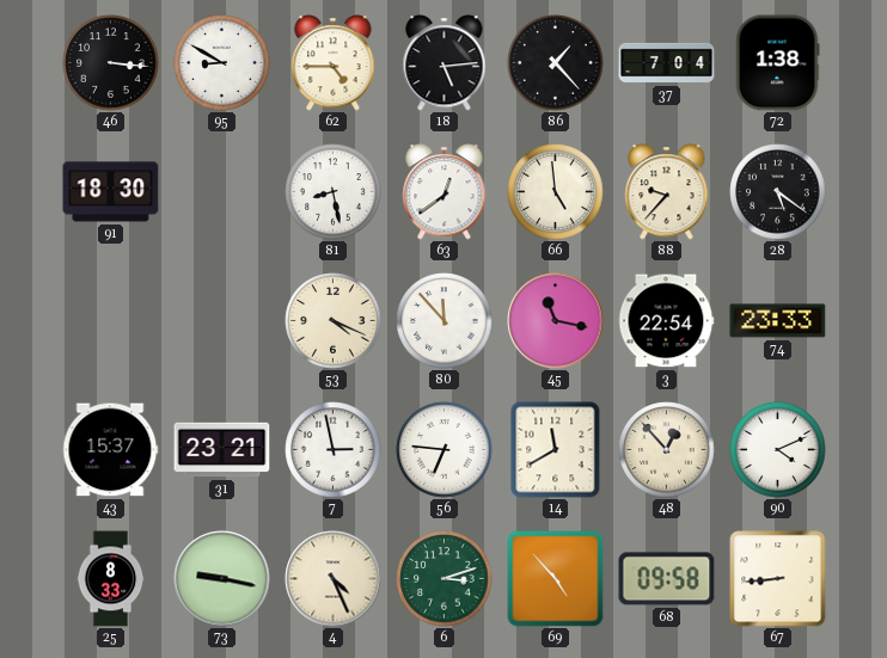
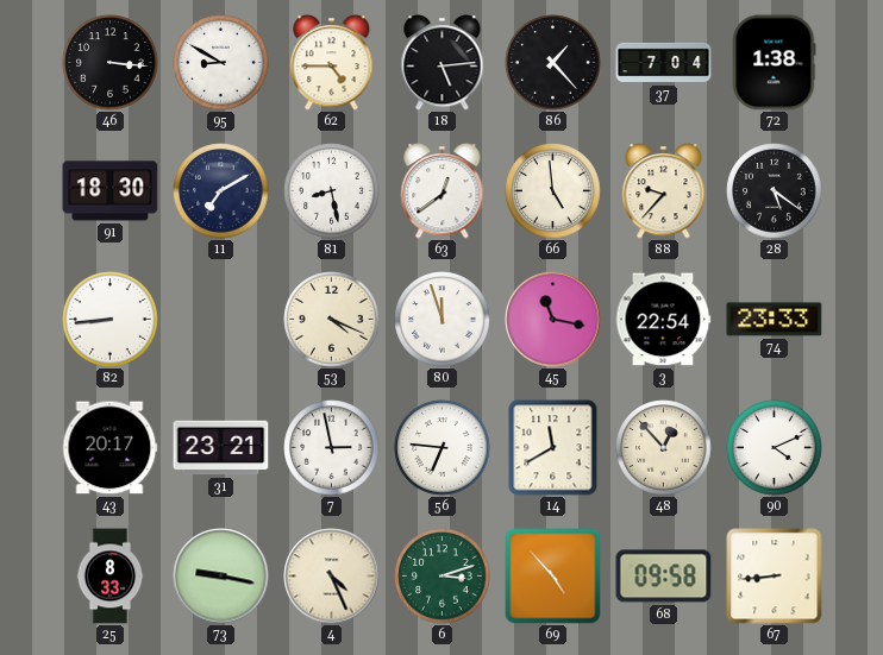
11: none -> 7:10 (221, 191)
82: none -> 8:44 (111, 320)
80: 11:53 -> 11:57 (443, 320)
43: 15:37 -> 20:17 (109, 448)
